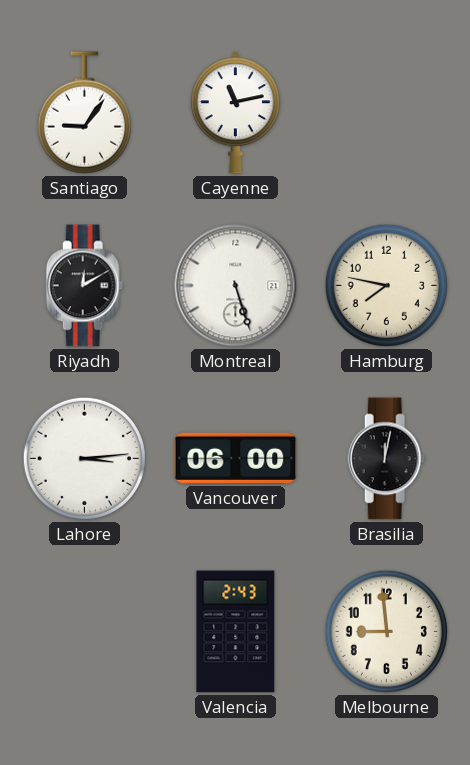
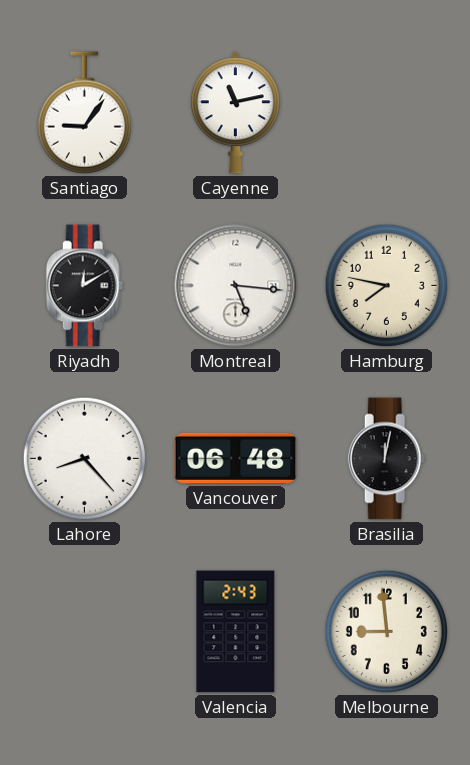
Montreal: 5:27 -> 5:16 (236, 286)
Lahore: 3:14 -> 8:23 (84, 458)
Vancouver: 06:00 -> 06:48 (236, 458)
